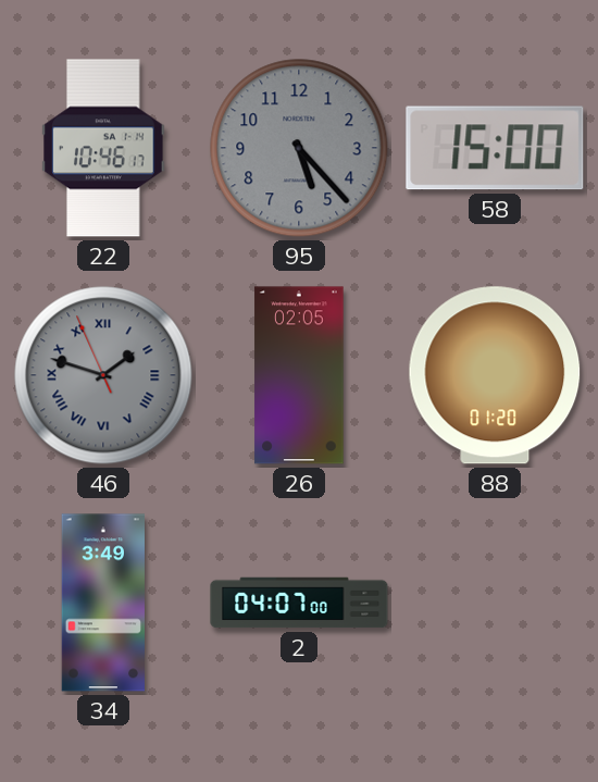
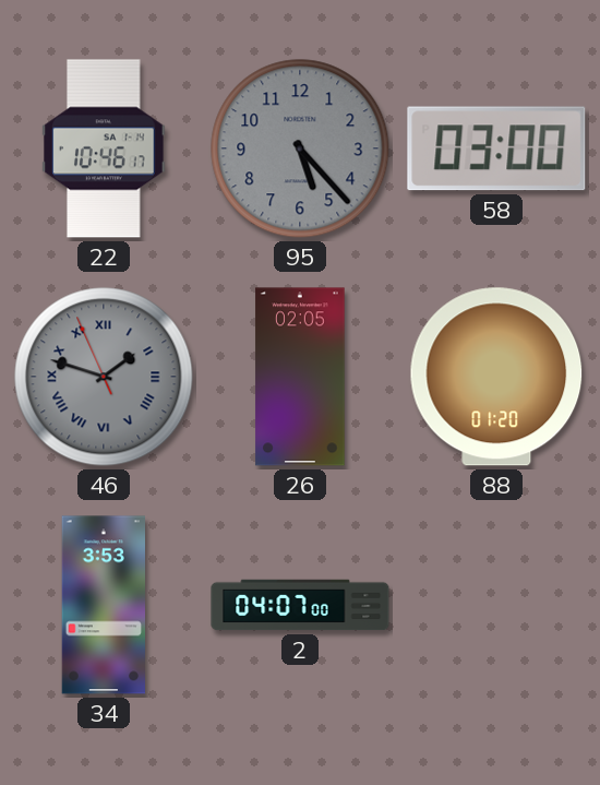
58: 15:00 -> 03:00 (496, 148)
34: 3:49 -> 3:53 (103, 605)
